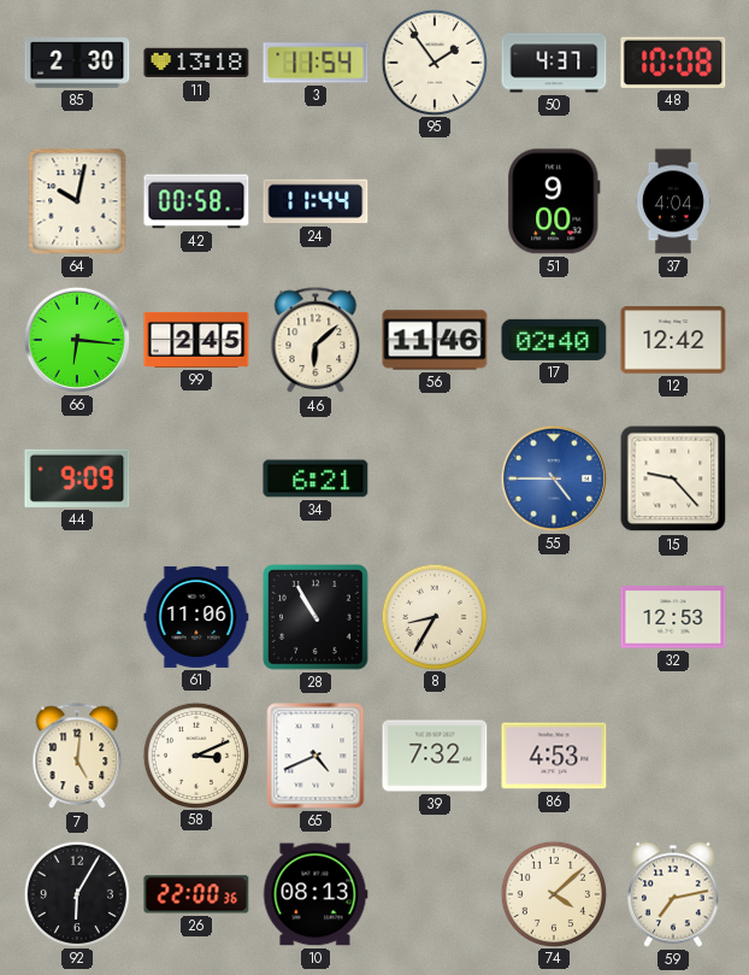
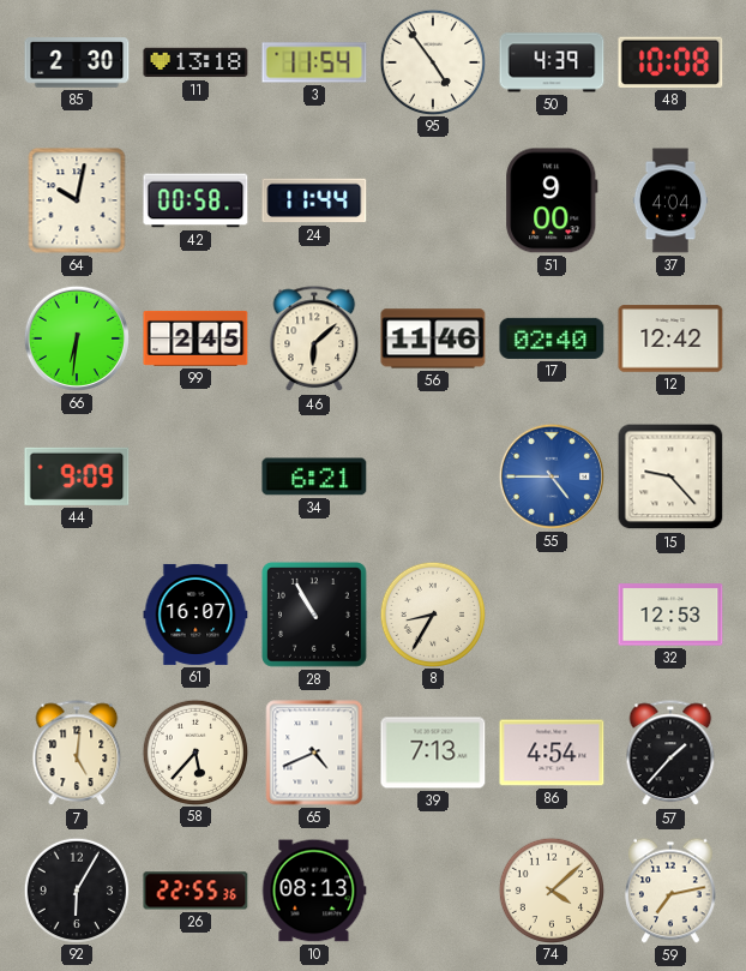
95: 1:54 -> 4:54 (432, 61)
50: 4:37 -> 4:39 (552, 62)
66: 6:16 -> 6:31 (77, 338)
61: 11:06 -> 16:07 (195, 615)
58: 3:11 -> 5:37 (194, 751)
39: 7:32 -> 7:13 (433, 753)
86: 4:53 -> 4:54 (552, 753)
57: none -> 1:37 (670, 754)
26: 22:00 -> 22:55 (195, 891)
